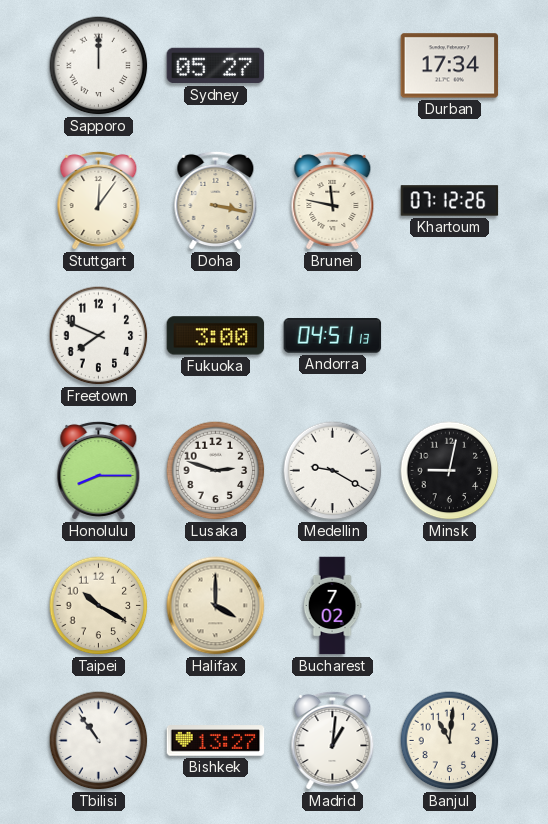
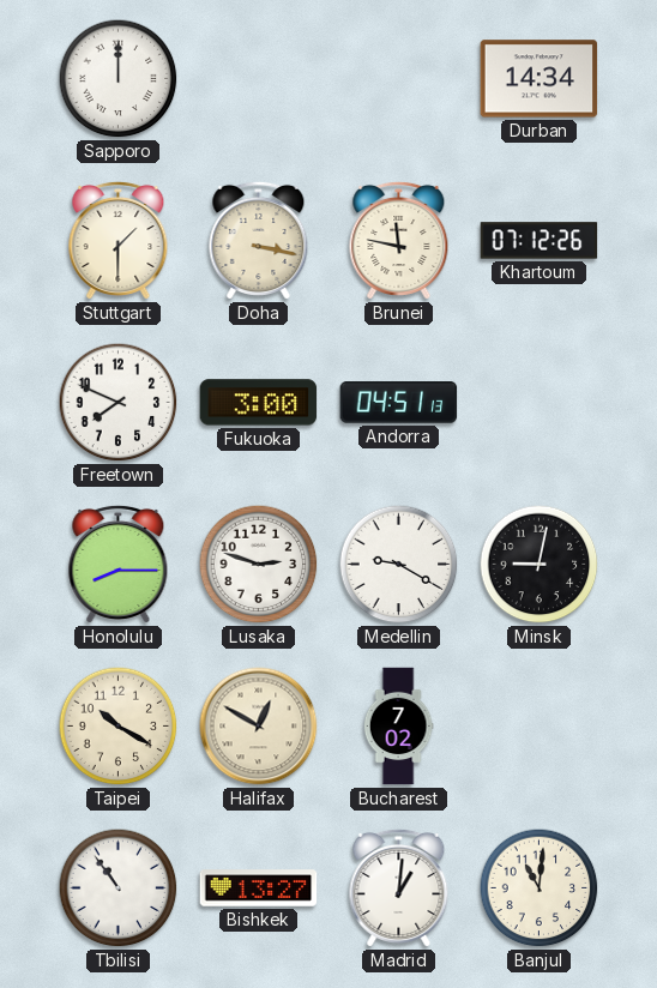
Sydney: 05:27 -> none (216, 66)
Durban: 17:34 -> 14:34 (540, 79)
Stuttgart: 12:06 -> 1:30 (119, 240)
Halifax: 4:00 -> 12:50 (259, 727)
